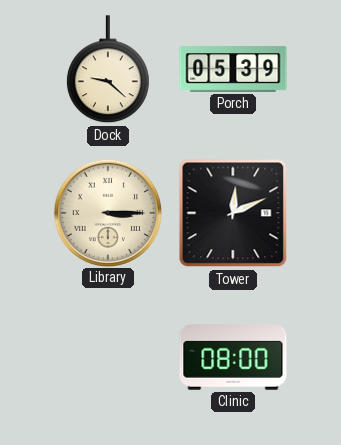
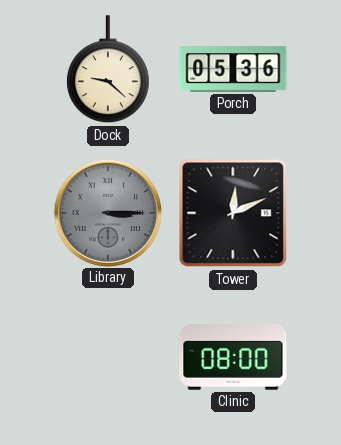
Porch: 05:39 -> 05:36 (233, 69)
Library dial: cream -> grey (107, 212)
